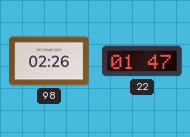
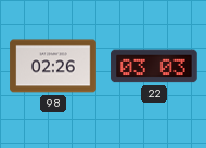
22: 01:47 -> 03:03 (154, 66)
